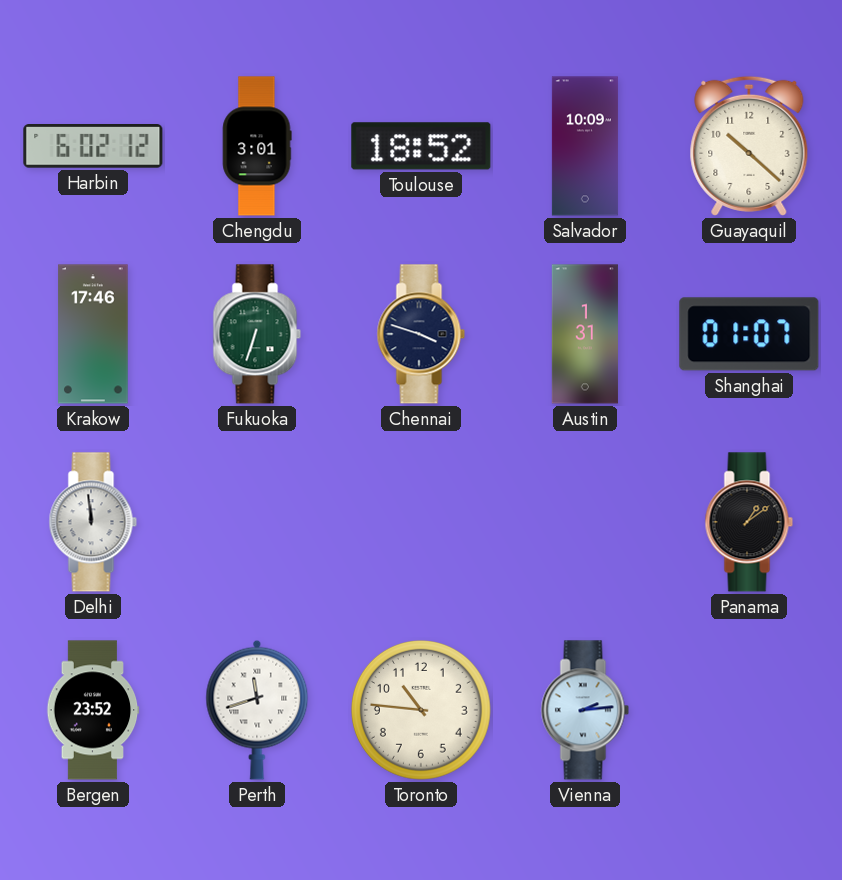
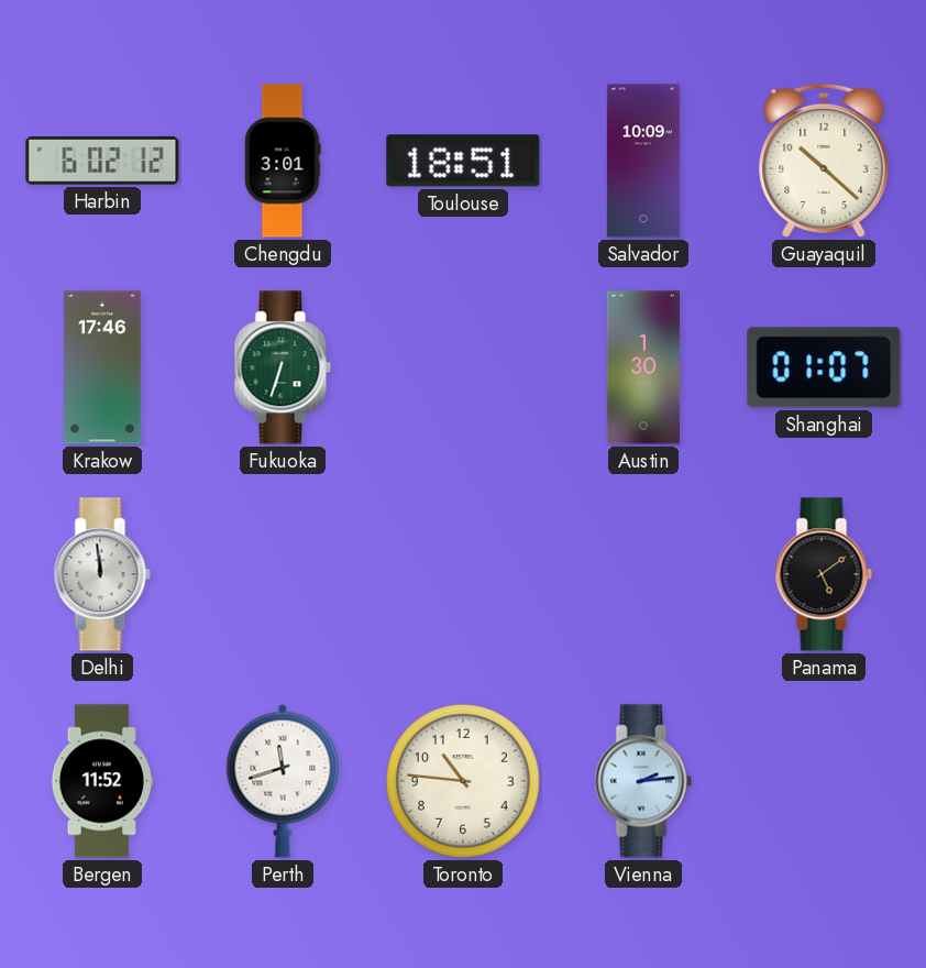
Toulouse: 18:52 -> 18:51 (463, 161)
Chennai: 3:48 -> none (421, 334)
Austin: 1:31 -> 1:30 (643, 367)
Panama: 1:09 -> 5:09 (824, 574)
Bergen: 23:52 -> 11:52 (102, 781)
